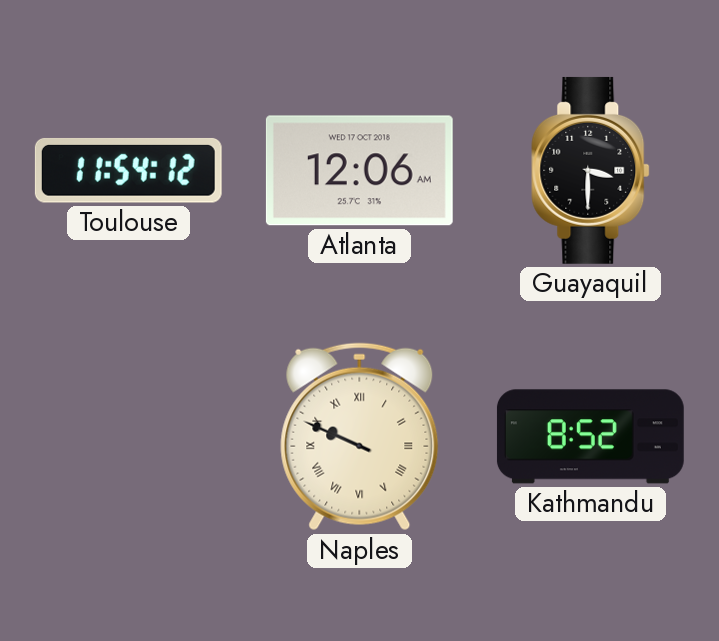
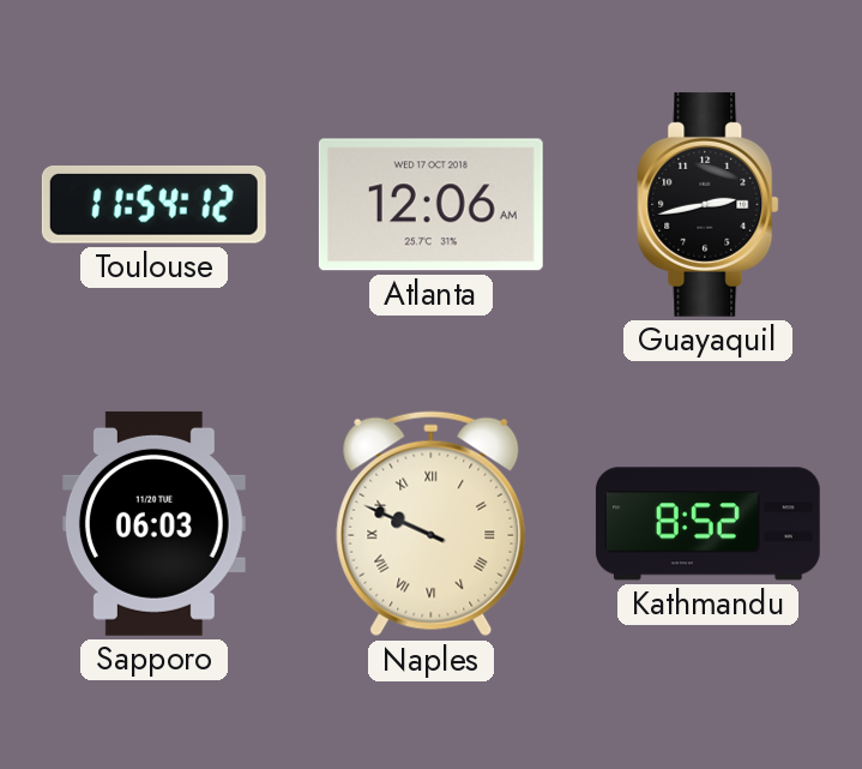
Guayaquil: 3:30 -> 2:43 (709, 204)
Sapporo: none -> 06:03 (153, 523)
